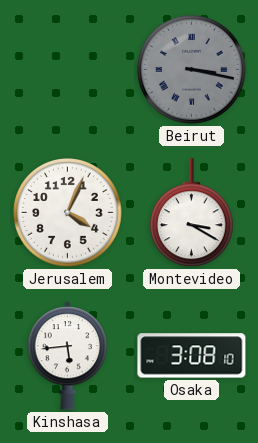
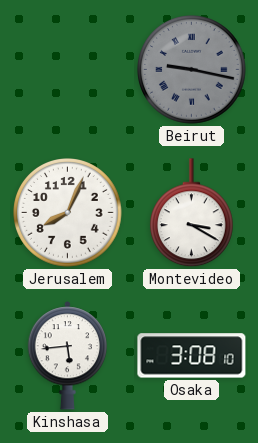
Beirut: 3:17 -> 9:17 (192, 70)
Jerusalem: 4:04 -> 8:04 (68, 213)
